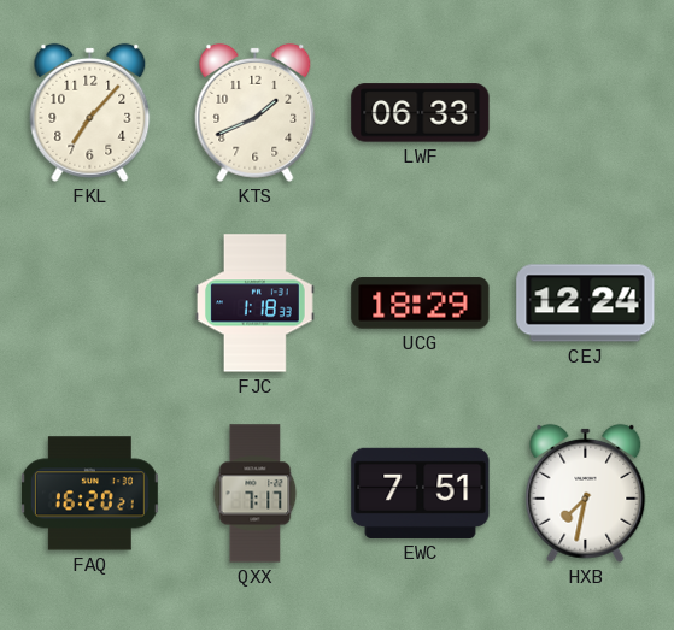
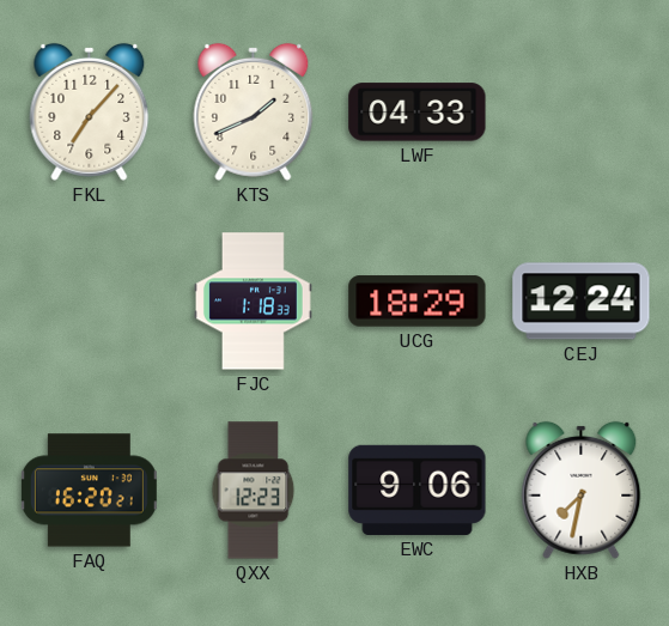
LWF: 06:33 -> 04:33 (418, 113)
QXX: 7:17 -> 12:23 (254, 491)
EWC: 7:51 -> 9:06 (418, 490)
